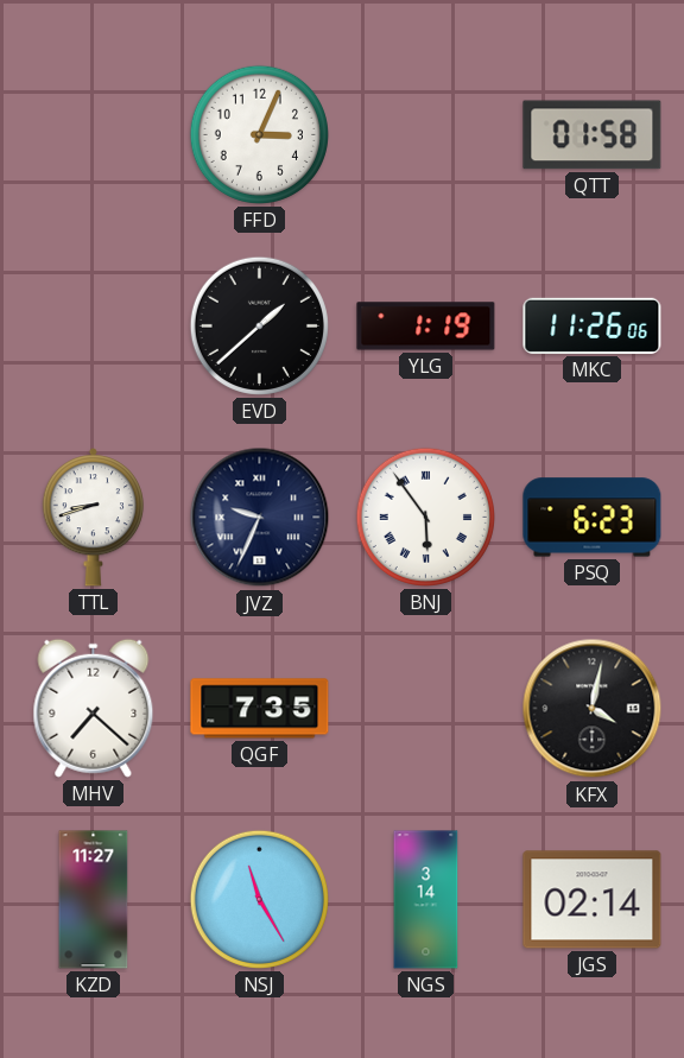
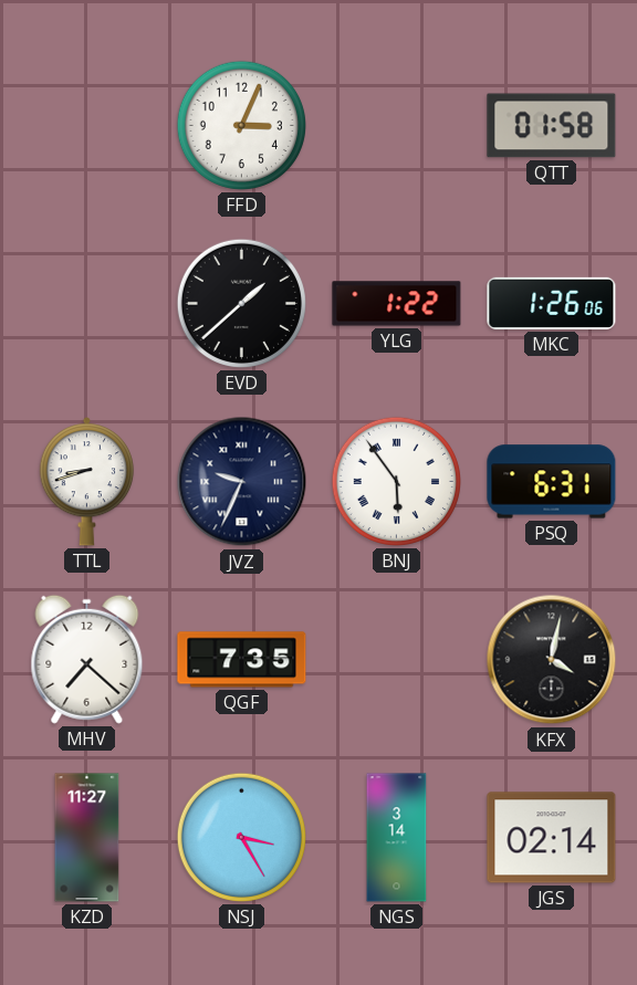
YLG: 1:19 -> 1:22 (397, 304)
MKC: 11:26 -> 1:26 (552, 303)
PSQ: 6:23 -> 6:31 (552, 482)
NSJ: 11:25 -> 3:25 (241, 837)
